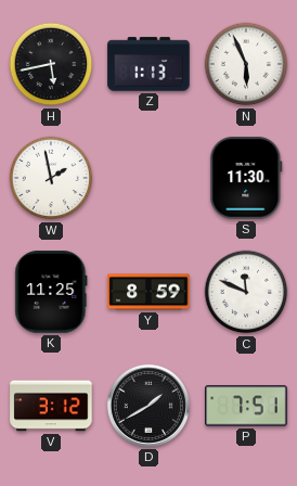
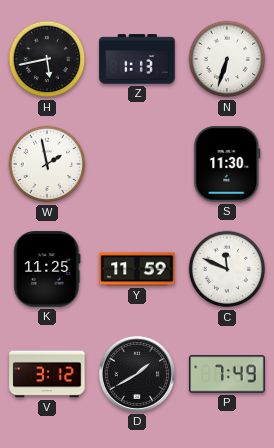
N: 5:56 -> 6:33 (227, 59)
Y: 8:59 -> 11:59 (137, 269)
P: 7:51 -> 7:49 (227, 374)
